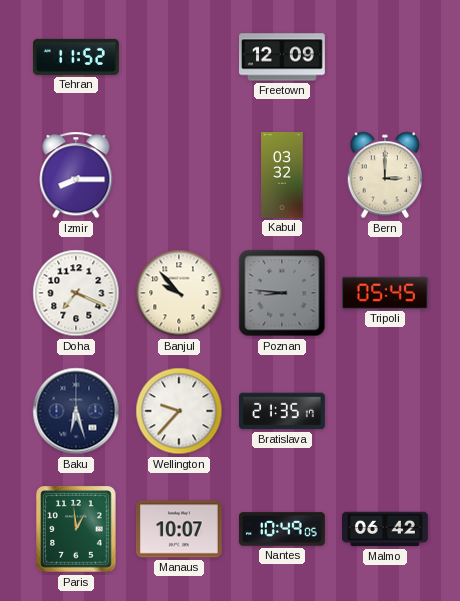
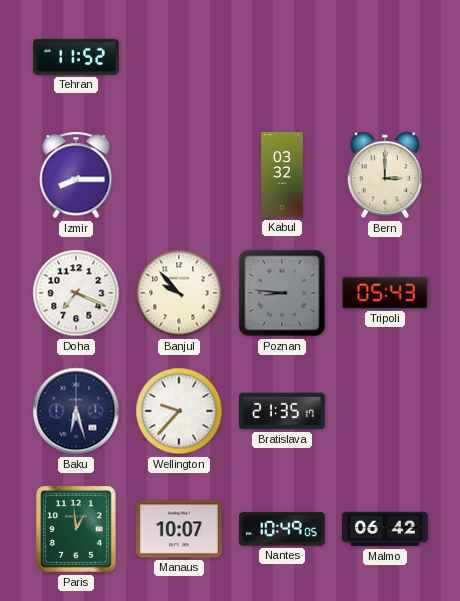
Freetown: 12:09 -> none (283, 57)
Tripoli: 05:45 -> 05:43 (385, 293)
